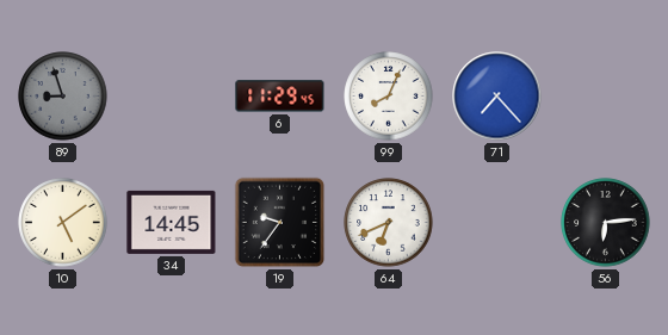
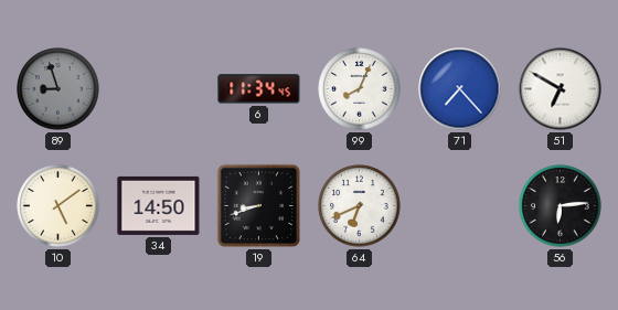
6: 11:29 -> 11:34 (259, 89)
51: none -> 6:50 (561, 89)
34: 14:45 -> 14:50 (159, 205)
19: 9:36 -> 8:42 (259, 206)
